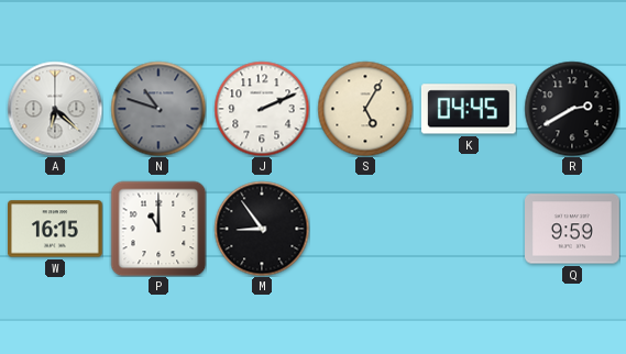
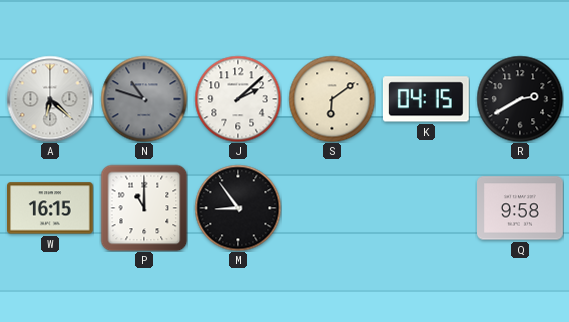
J: 2:11 -> 2:08 (238, 99)
S: 5:05 -> 6:09 (332, 99)
K: 04:45 -> 04:15 (426, 99)
Q: 9:59 -> 9:58 (521, 208)
